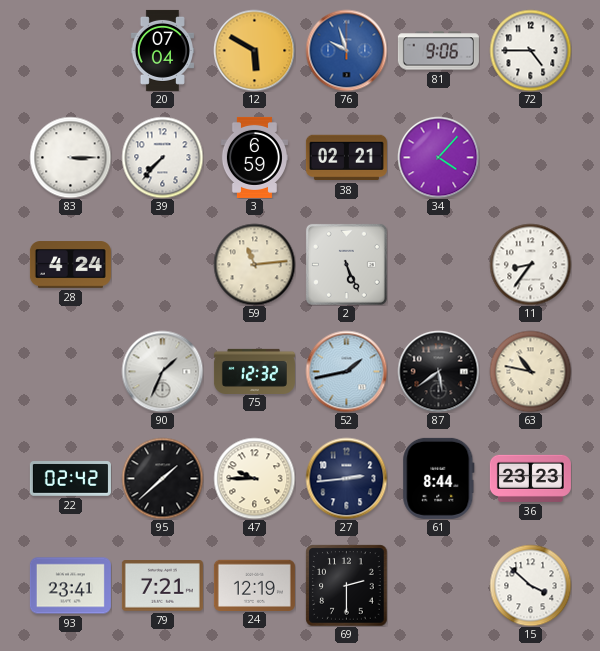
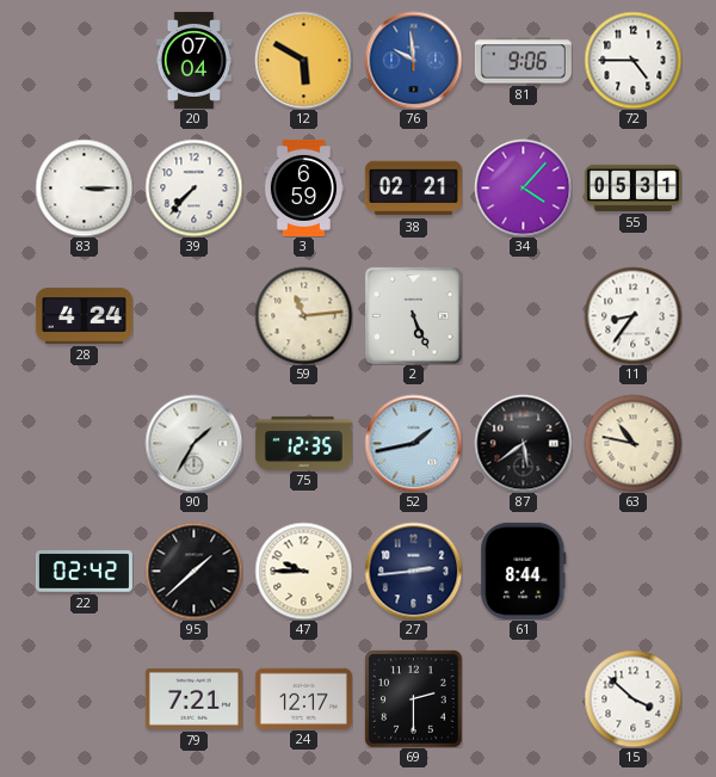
76: 9:57 -> 9:59 (413, 60)
55: none -> 05:31 (632, 187)
90: 1:34 -> 1:35 (193, 443)
75: 12:32 -> 12:35 (303, 443)
36: 23:23 -> none (530, 478)
93: 23:41 -> none (70, 586)
24: 12:19 -> 12:17 (303, 698)
